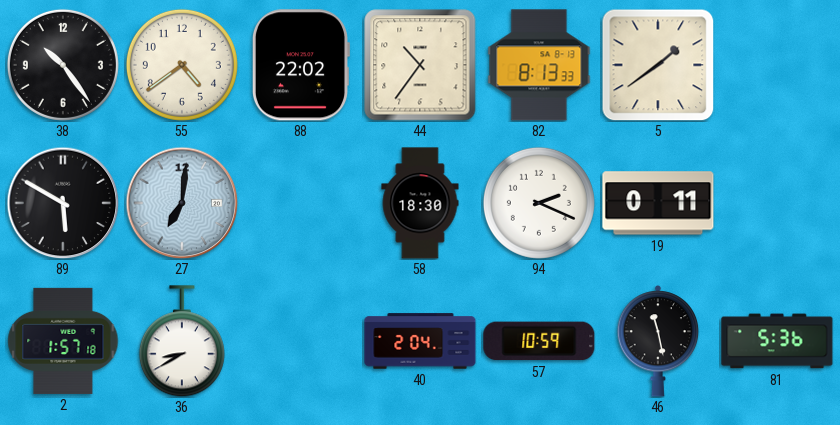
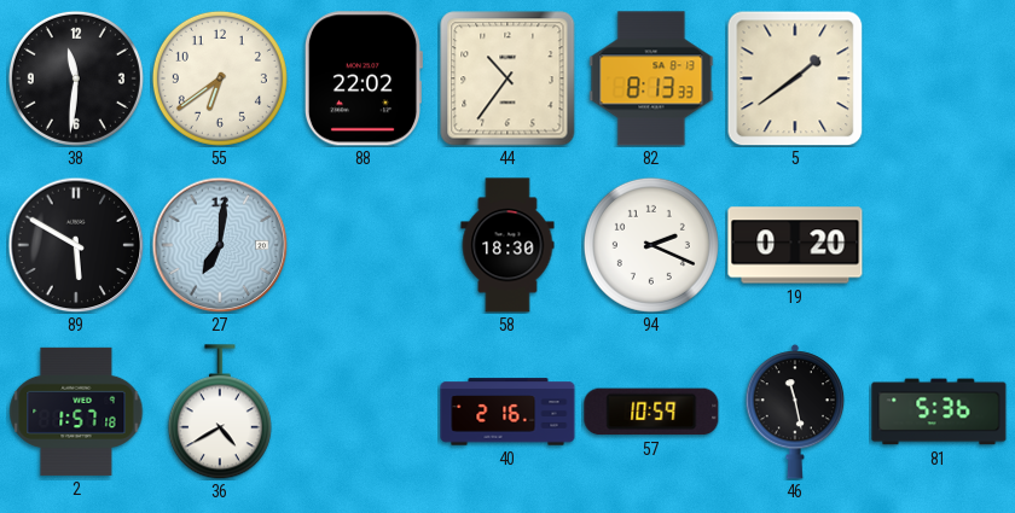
38: 10:24 -> 11:31 (76, 78)
55: 4:39 -> 6:39 (220, 78)
19: 0:11 -> 0:20 (795, 245)
36: 8:40 -> 4:40 (220, 412)
40: 2:04 -> 2:16 (507, 412)
